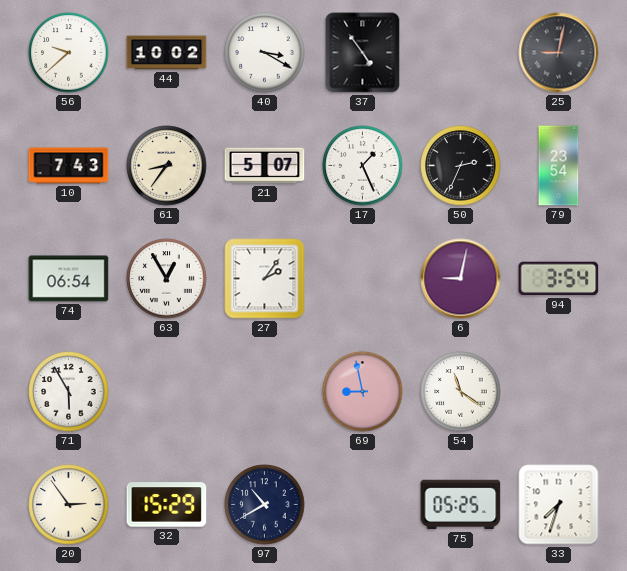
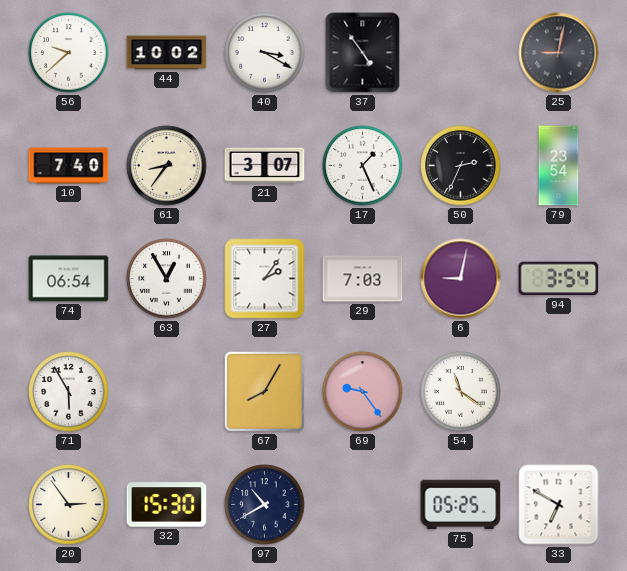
10: 7:43 -> 7:40 (69, 166)
21: 5:07 -> 3:07 (265, 166)
29: none -> 7:03 (363, 279)
67: none -> 8:05 (264, 391)
69: 8:58 -> 9:24 (363, 392)
32: 15:29 -> 15:30 (167, 505)
33: 7:33 -> 6:50 (559, 505)
